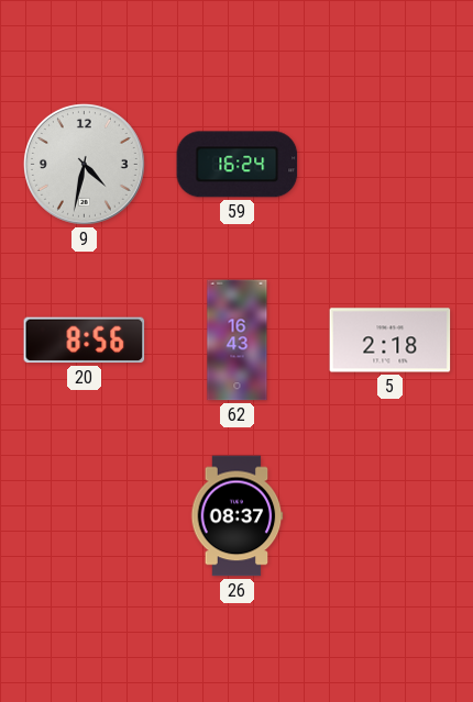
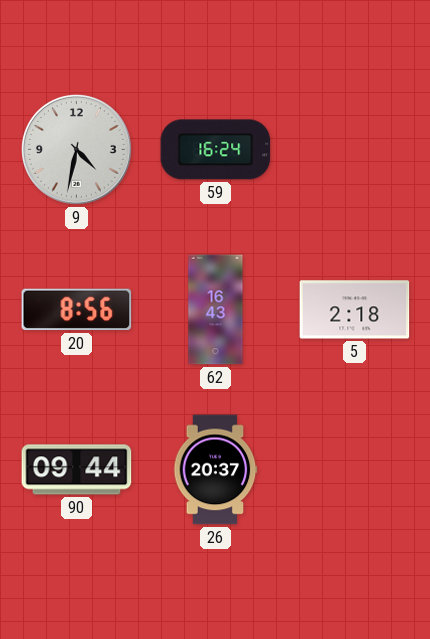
90: none -> 09:44 (77, 470)
26: 08:37 -> 20:37 (216, 470)
